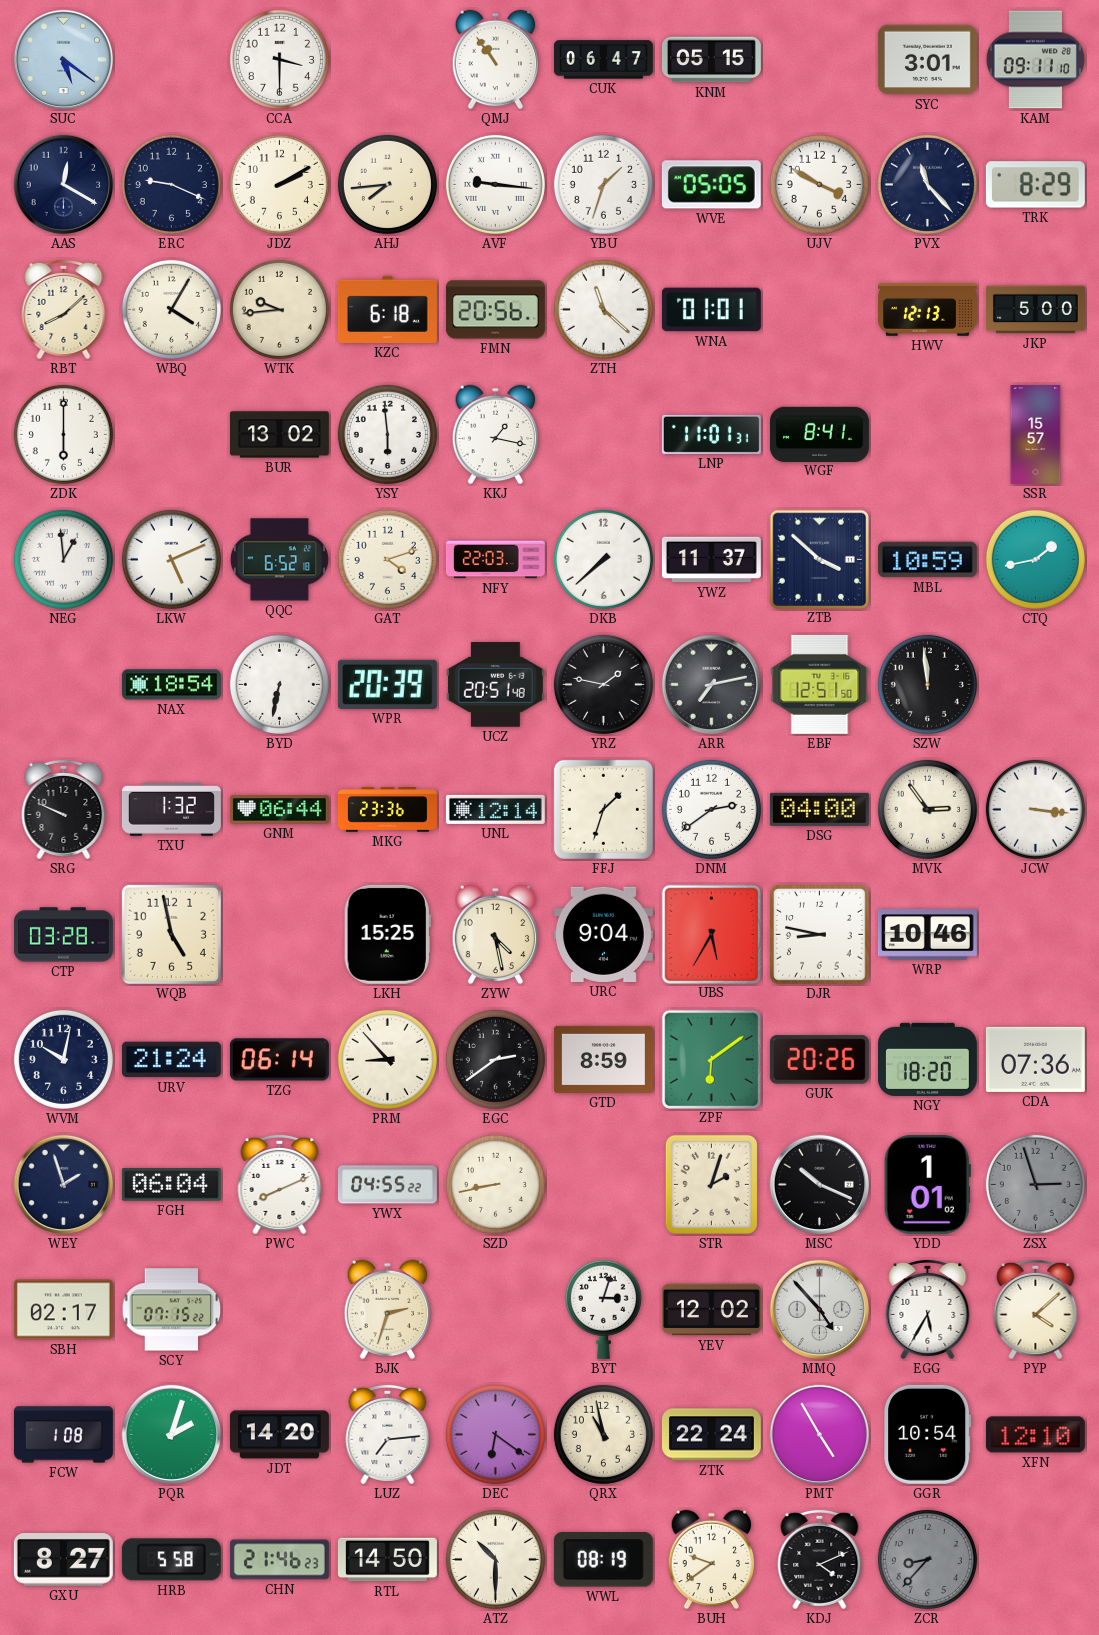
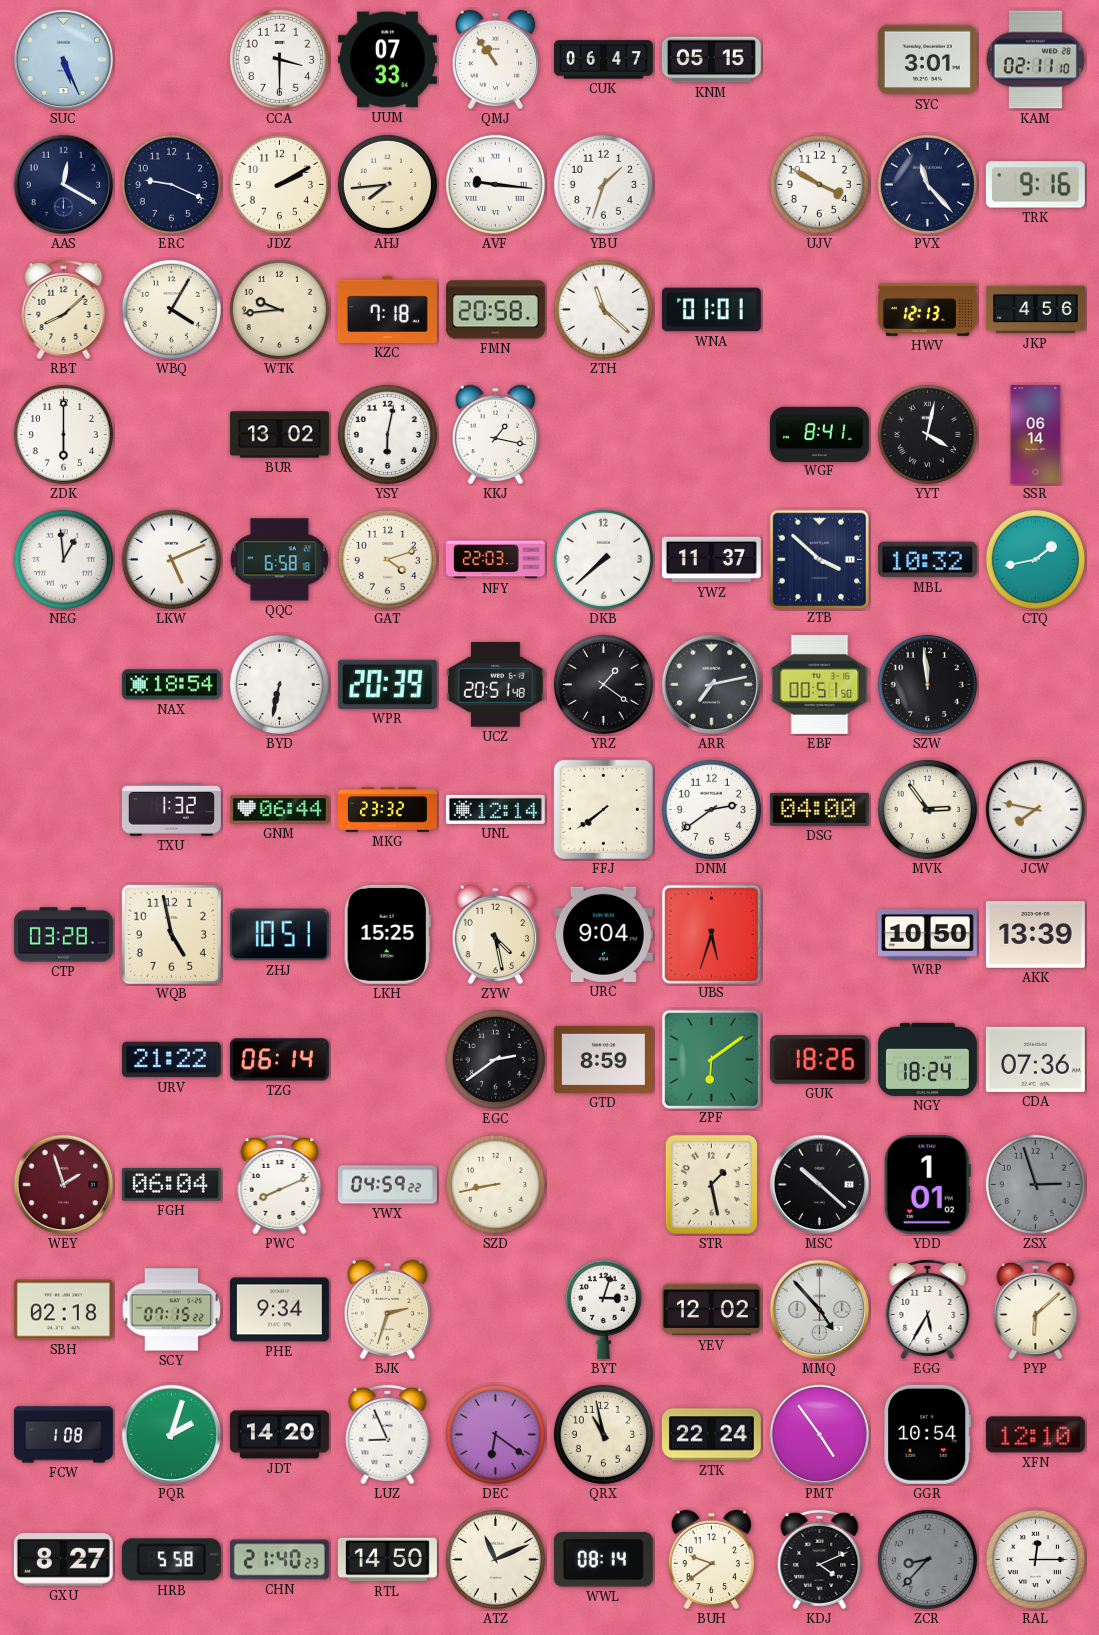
SUC: 5:21 -> 5:26 (64, 60)
UUM: none -> 07:33 (387, 60)
KAM: 09:11 -> 02:11 (1035, 60)
WVE: 05:05 -> none (711, 185)
TRK: 8:29 -> 9:16 (1035, 185)
KZC: 6:18 -> 7:18 (387, 309)
FMN: 20:56 -> 20:58 (495, 310)
JKP: 5:00 -> 4:56 (1035, 310)
YSY: 5:59 -> 6:02 (387, 434)
LNP: 11:01 -> none (711, 434)
YYT: none -> 4:02 (927, 434)
SSR: 15:57 -> 06:14 (1036, 434)
QQC: 6:52 -> 6:58 (279, 560)
MBL: 10:59 -> 10:32 (927, 560)
YRZ: 1:47 -> 1:21 (603, 684)
EBF: 12:51 -> 00:51 (820, 684)
SRG: 9:49 -> none (64, 809)
MKG: 23:36 -> 23:32 (387, 810)
FFJ: 1:33 -> 7:39 (603, 809)
JCW: 3:16 -> 7:47 (1035, 809)
ZHJ: none -> 10:51 (279, 935)
UBS: 5:35 -> 5:33 (711, 934)
DJR: 8:47 -> none (820, 935)
WRP: 10:46 -> 10:50 (927, 935)
AKK: none -> 13:39 (1035, 935)
WVM: 10:02 -> none (63, 1059)
URV: 21:24 -> 21:22 (171, 1060)
PRM: 8:53 -> none (387, 1059)
GUK: 20:26 -> 18:26 (819, 1060)
NGY: 18:20 -> 18:24 (927, 1059)
WEY dial: navy -> burgundy (64, 1185)
YWX: 04:55 -> 04:59 (387, 1185)
STR: 2:03 -> 1:28 (711, 1184)
MSC: 10:19 -> 10:22 (820, 1185)
SBH: 02:17 -> 02:18 (63, 1310)
PHE: none -> 9:34 (279, 1310)
PYP: 4:08 -> 6:08 (1036, 1309)
LUZ: 7:14 -> 8:56 (388, 1434)
PMT: 4:55 -> 4:54 (820, 1435)
CHN: 21:46 -> 21:40 (279, 1560)
ATZ: 10:30 -> 11:11 (495, 1559)
WWL: 08:19 -> 08:14 (603, 1560)
RAL: none -> 12:15 (1035, 1559)
